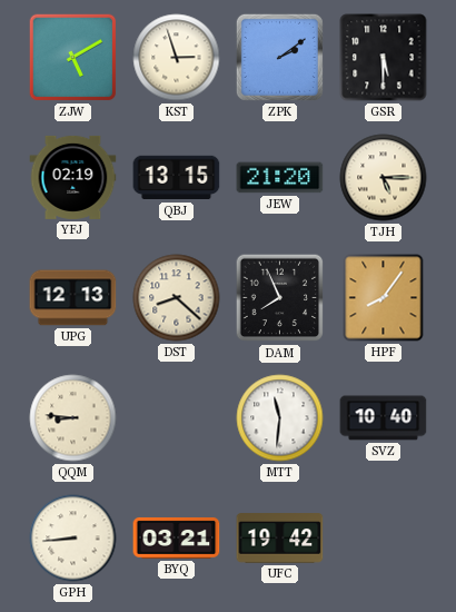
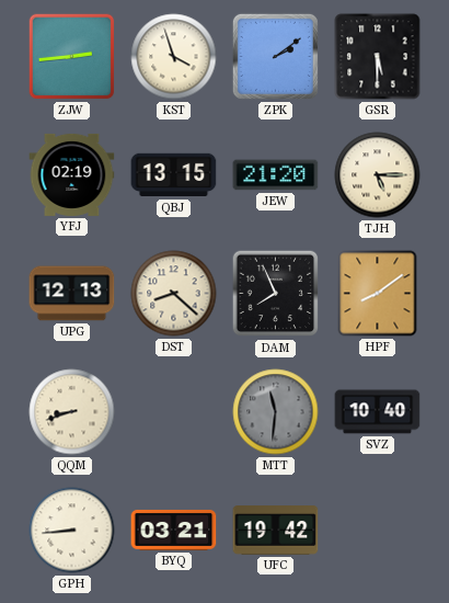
ZJW: 5:10 -> 2:44 (72, 57)
KST: 2:57 -> 3:57 (174, 57)
HPF: 8:06 -> 8:09 (378, 294)
QQM: 8:46 -> 8:42 (72, 412)
MTT dial: white -> grey (276, 412)
